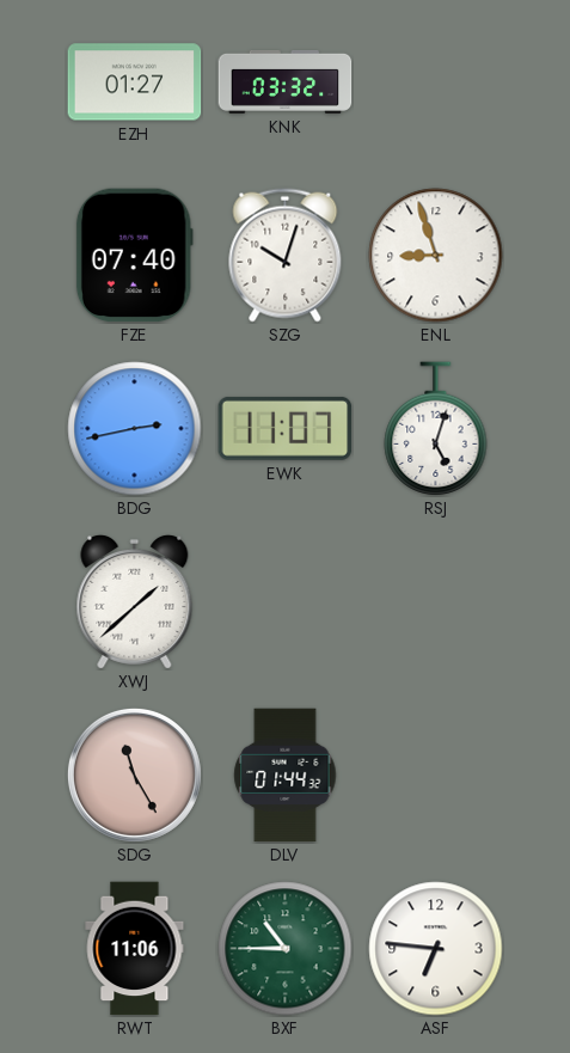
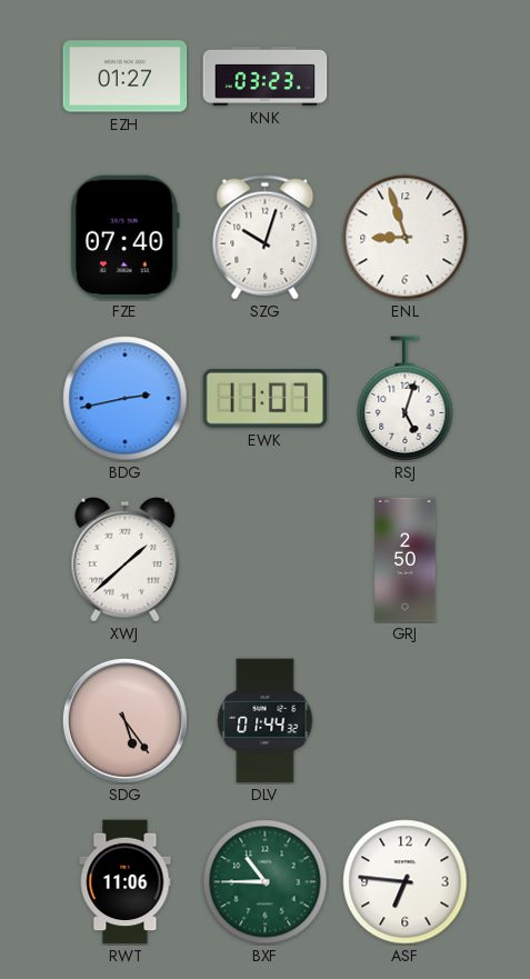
KNK: 03:32 -> 03:23 (266, 76)
GRJ: none -> 2:50 (406, 560)
SDG: 11:25 -> 5:24 (124, 720)
